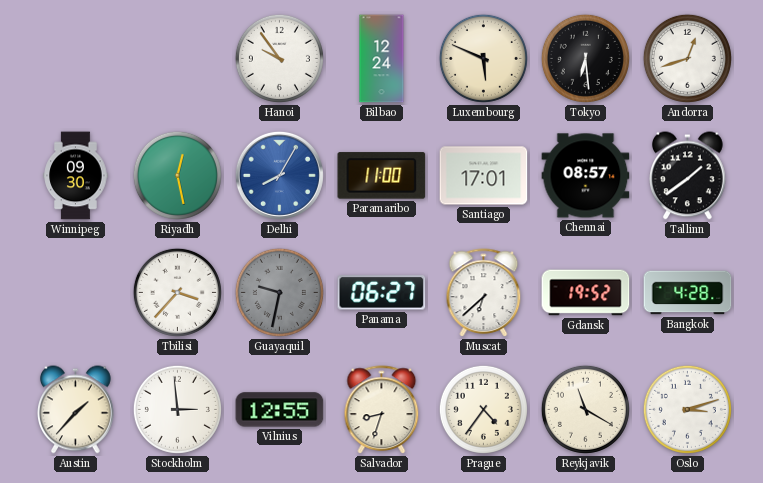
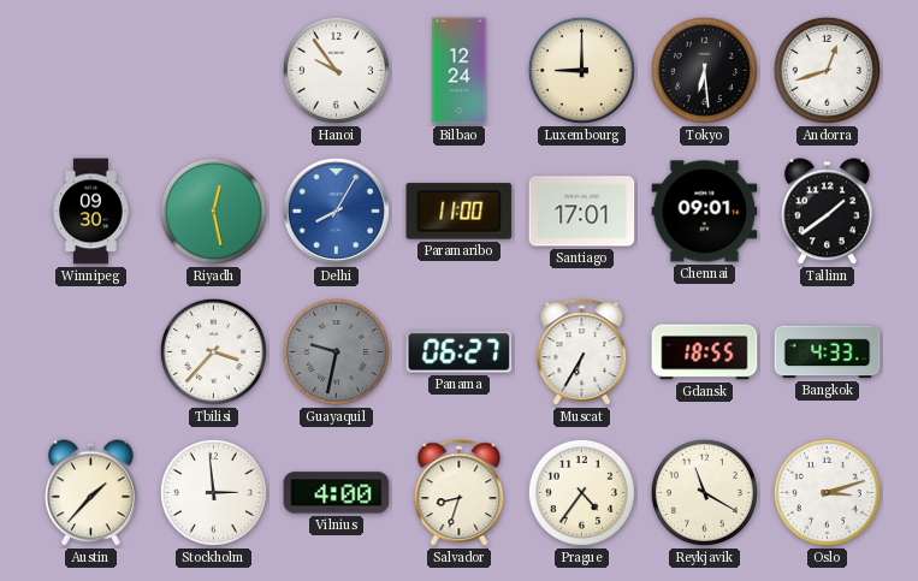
Luxembourg: 5:49 -> 9:00 (581, 70)
Chennai: 08:57 -> 09:01 (705, 212)
Muscat: 6:38 -> 6:35 (582, 352)
Gdansk: 19:52 -> 18:55 (705, 352)
Bangkok: 4:28 -> 4:33 (828, 352)
Vilnius: 12:55 -> 4:00 (337, 493)
